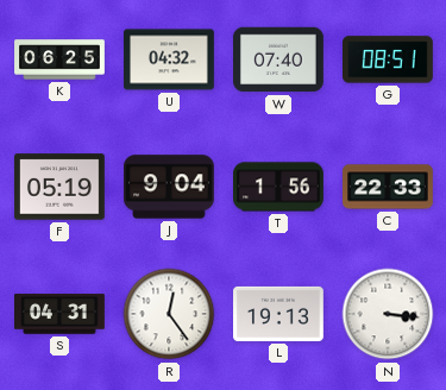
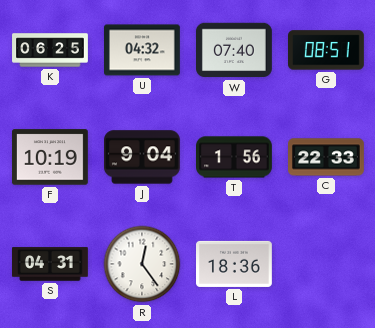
F: 05:19 -> 10:19 (51, 157)
L: 19:13 -> 18:36 (235, 264)
N: 3:16 -> none (388, 314)
